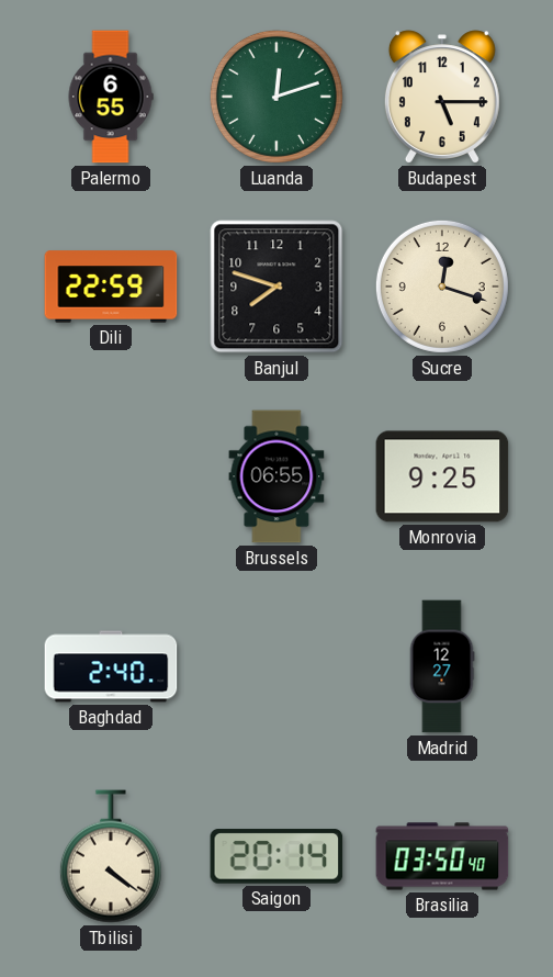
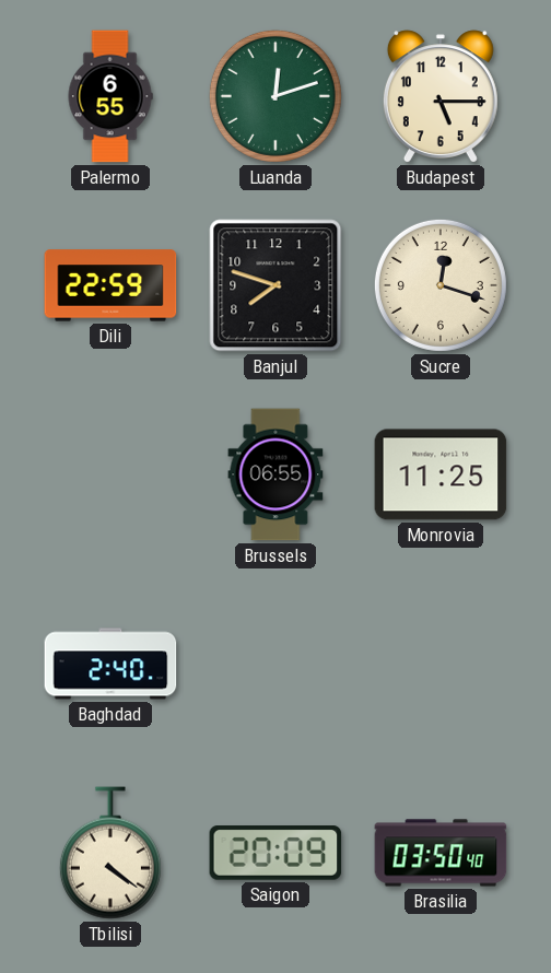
Monrovia: 9:25 -> 11:25 (441, 474)
Madrid: 12:27 -> none (442, 666)
Saigon: 20:14 -> 20:09 (275, 853)
